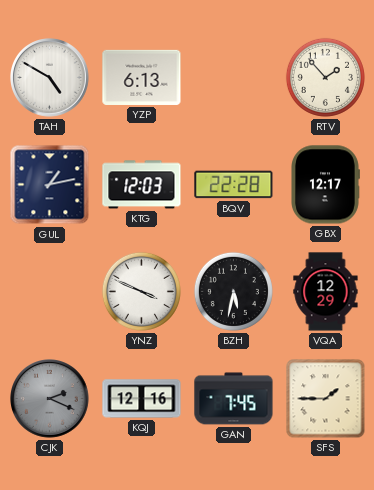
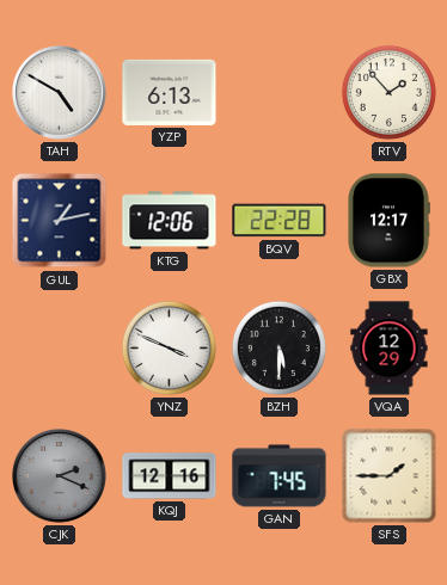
KTG: 12:03 -> 12:06 (170, 221)
BZH: 5:32 -> 5:30 (278, 347)
